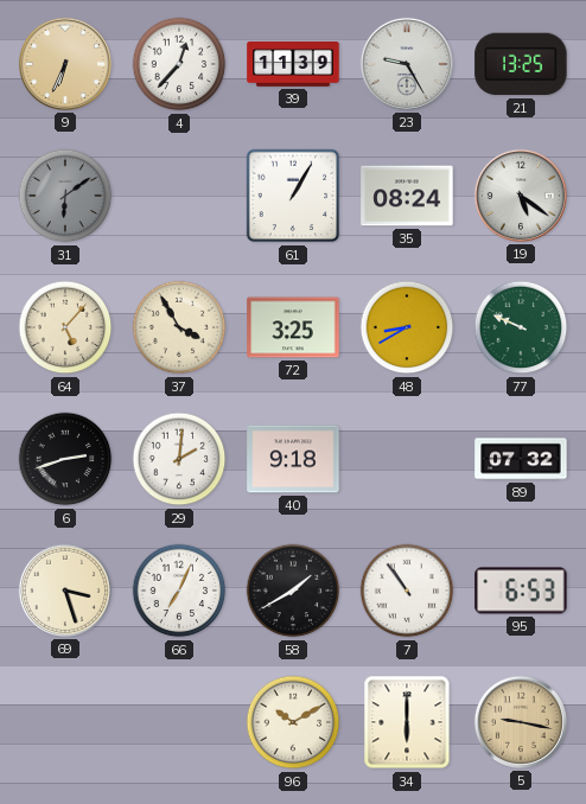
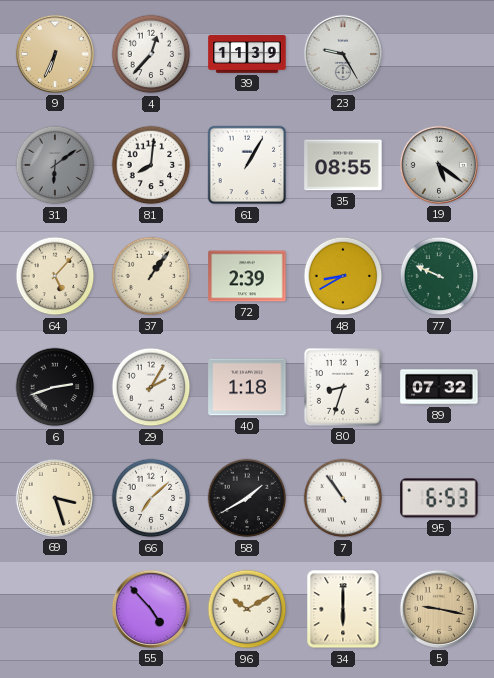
21: 13:25 -> none (521, 64)
81: none -> 8:01 (151, 165)
35: 08:24 -> 08:55 (343, 165)
37: 3:55 -> 1:06 (151, 276)
72: 3:25 -> 2:39 (247, 276)
29: 2:01 -> 2:05 (151, 387)
40: 9:18 -> 1:18 (247, 387)
80: none -> 8:33 (343, 387)
66: 7:04 -> 7:08 (151, 498)
55: none -> 4:53 (151, 609)
